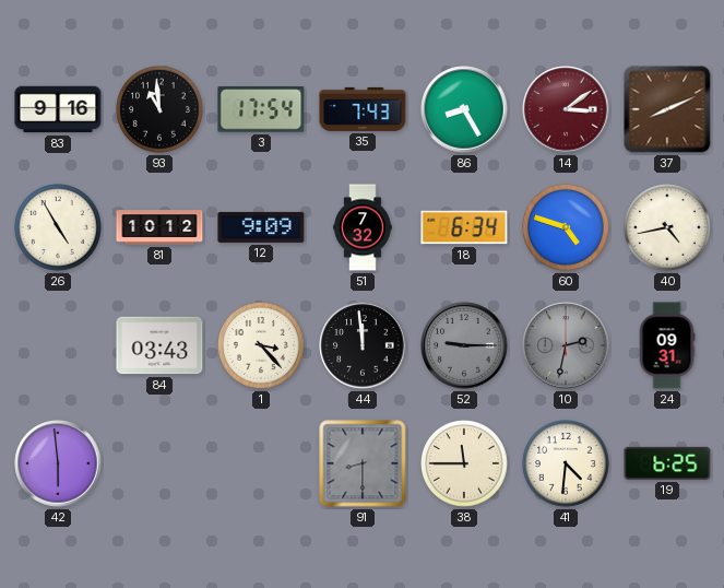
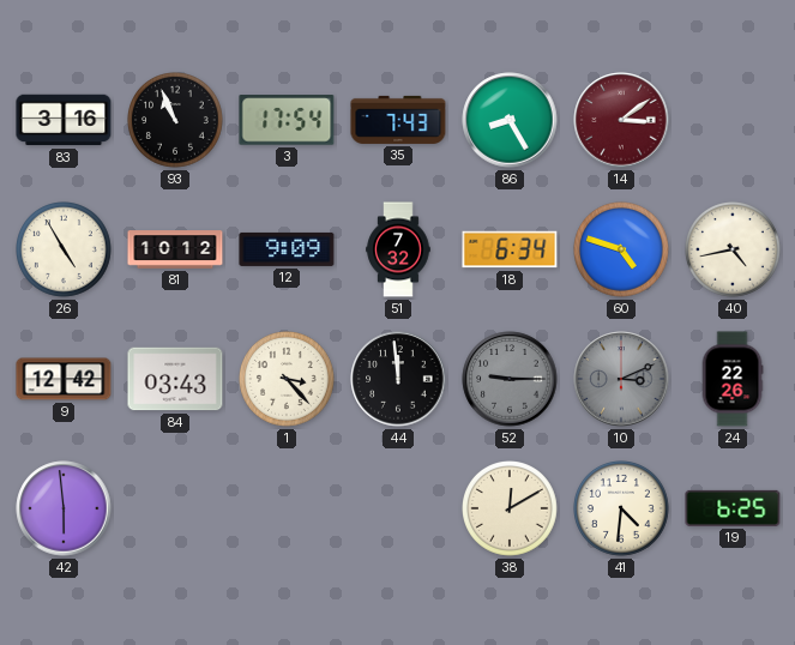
83: 9:16 -> 3:16 (64, 120)
93: 10:59 -> 10:56 (176, 121)
37: 8:11 -> none (667, 109)
9: none -> 12:42 (64, 379)
10: 2:32 -> 3:11 (621, 379)
24: 09:31 -> 22:26 (733, 379)
91: 8:30 -> none (363, 463)
38: 11:45 -> 12:10 (511, 510)
